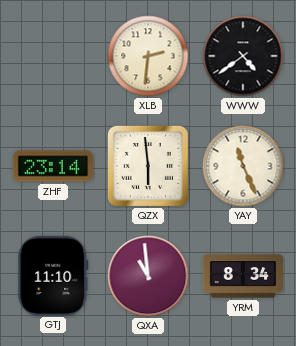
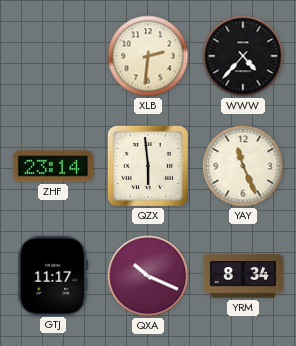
WWW: 4:39 -> 4:37 (243, 56)
GTJ: 11:10 -> 11:17 (53, 275)
QXA: 10:59 -> 10:19 (148, 276)
